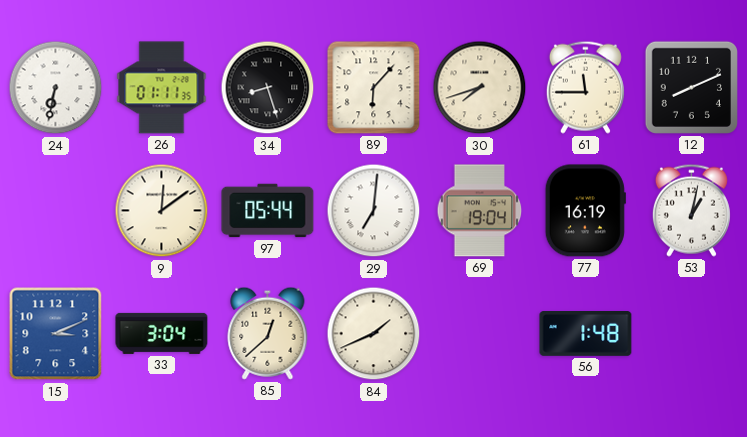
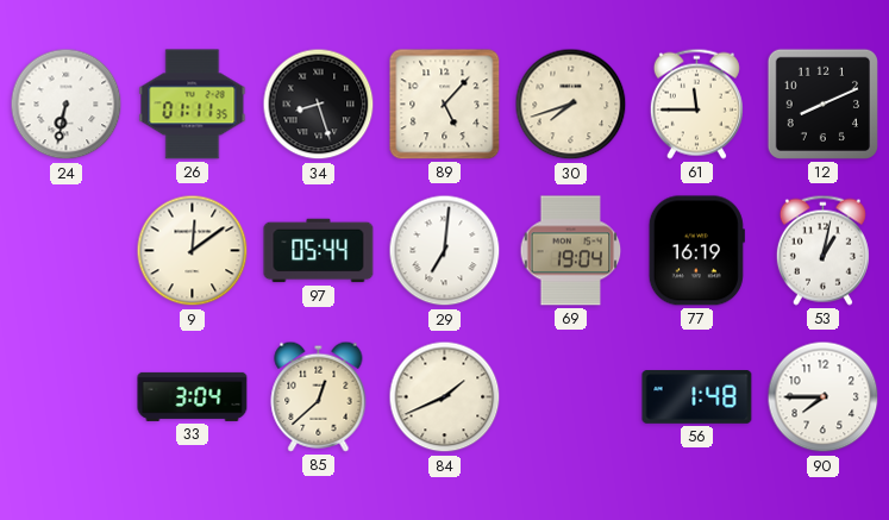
89: 6:07 -> 5:07 (445, 105)
15: 3:11 -> none (56, 334)
90: none -> 7:45 (824, 397)
